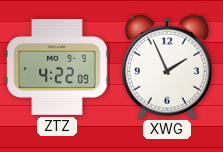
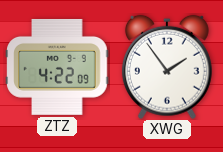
XWG: 1:56 -> 1:54 (167, 67)
